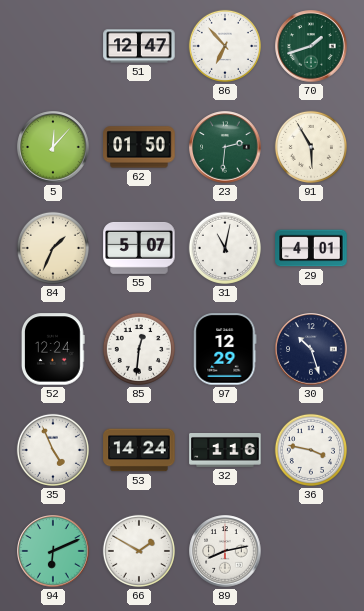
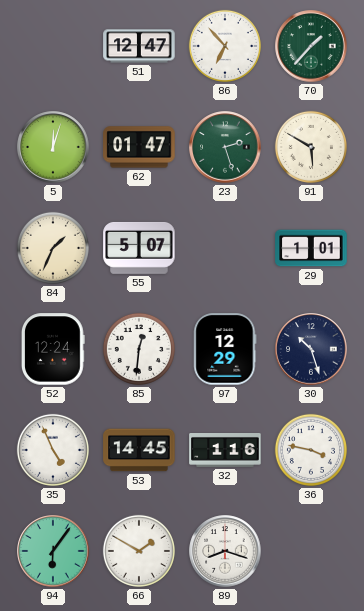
70: 1:42 -> 1:37 (311, 46)
5: 12:07 -> 12:03 (53, 147)
62: 01:50 -> 01:47 (139, 147)
23: 2:31 -> 2:27 (225, 147)
91: 5:55 -> 5:50 (311, 147)
31: 11:02 -> none (225, 248)
29: 4:01 -> 1:01 (311, 248)
53: 14:24 -> 14:45 (139, 450)
94: 6:11 -> 6:06 (53, 551)
89: 8:13 -> 8:18 (225, 551)
